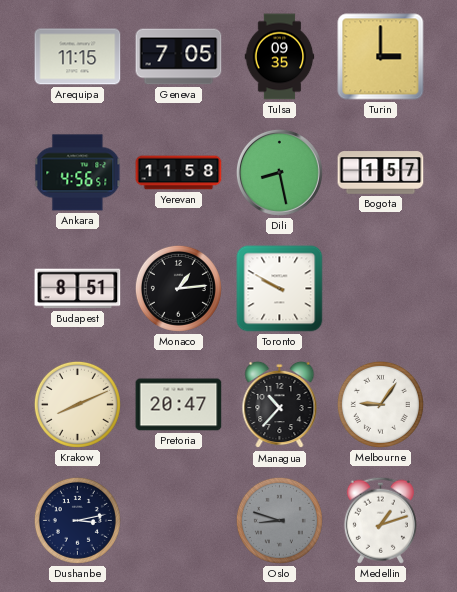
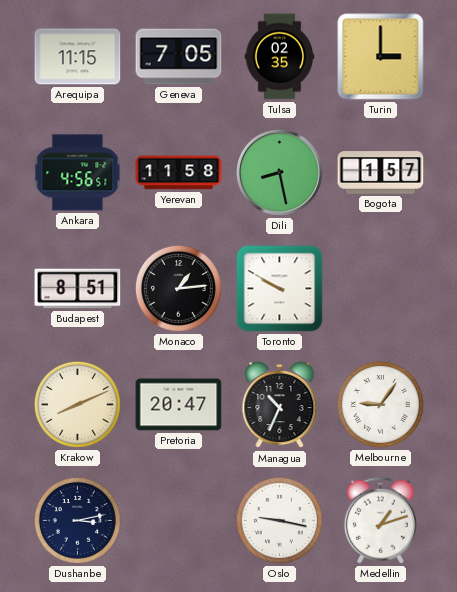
Tulsa: 09:35 -> 02:35 (280, 57)
Managua: 10:37 -> 10:34 (280, 405)
Oslo: 8:48 -> 9:17 (279, 520)
Oslo dial: grey -> white (279, 520)
